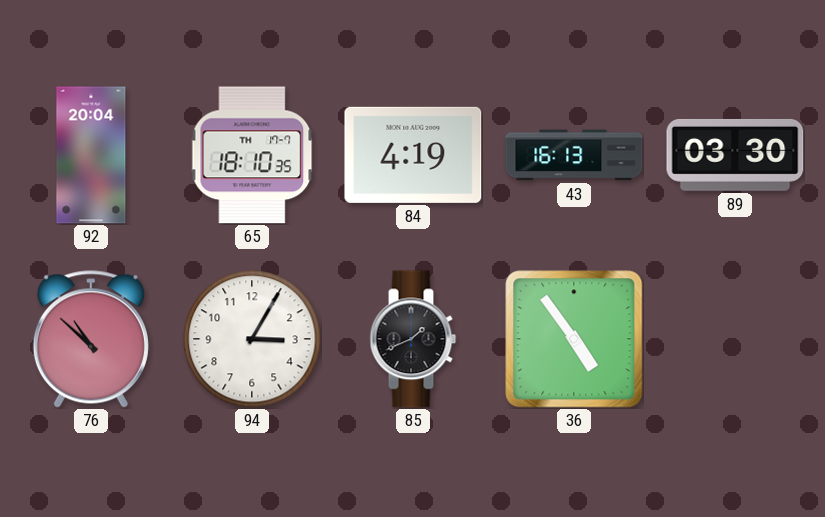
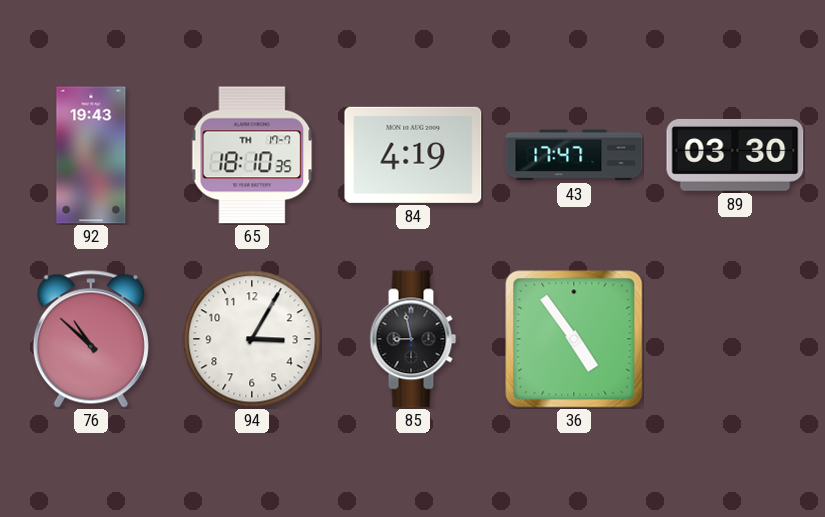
92: 20:04 -> 19:43 (91, 155)
43: 16:13 -> 17:47 (574, 155)
85: 1:41 -> 8:58 (413, 339)
